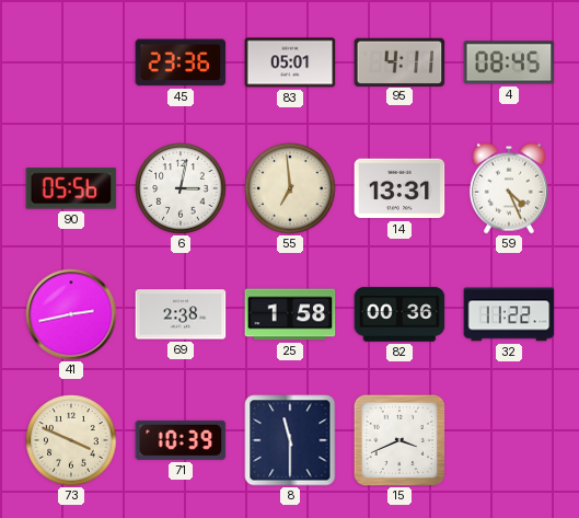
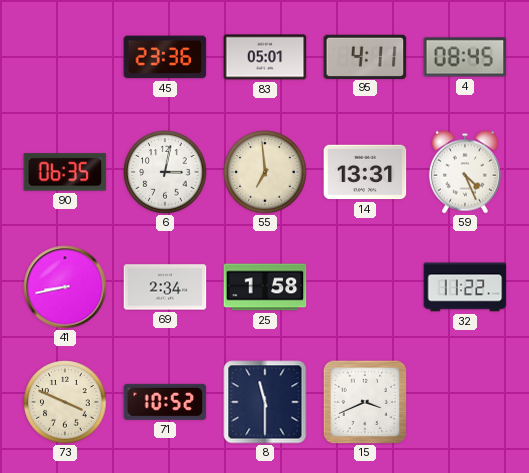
90: 05:56 -> 06:35 (65, 172)
41: 2:43 -> 8:43 (65, 287)
69: 2:38 -> 2:34 (165, 287)
82: 00:36 -> none (399, 314)
71: 10:39 -> 10:52 (165, 402)
